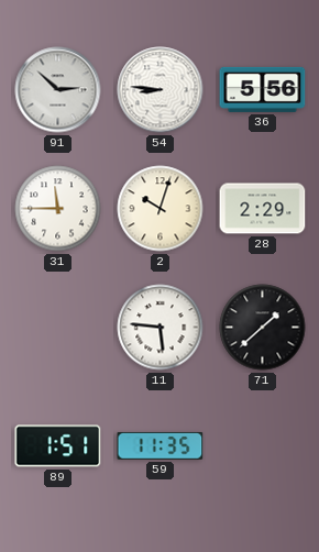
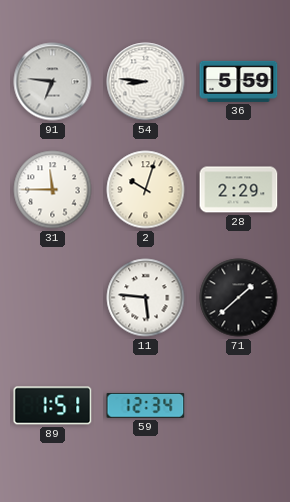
91: 2:52 -> 6:46 (53, 82)
36: 5:56 -> 5:59 (239, 81)
59: 11:35 -> 12:34 (146, 405)
